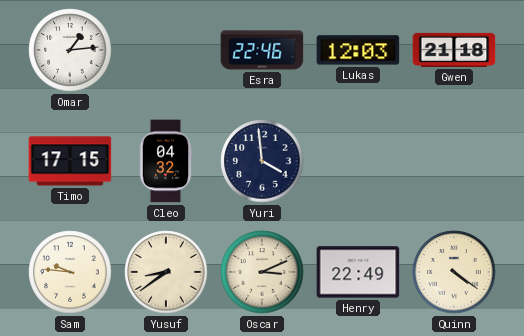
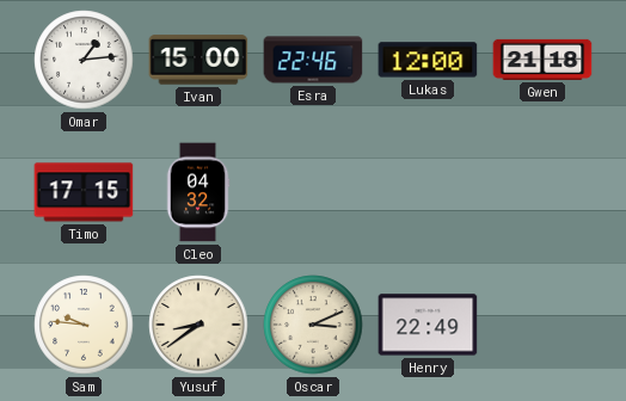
Ivan: none -> 15:00 (198, 60)
Lukas: 12:03 -> 12:00 (428, 60)
Yuri: 3:59 -> none (262, 161)
Quinn: 4:21 -> none (454, 272)
